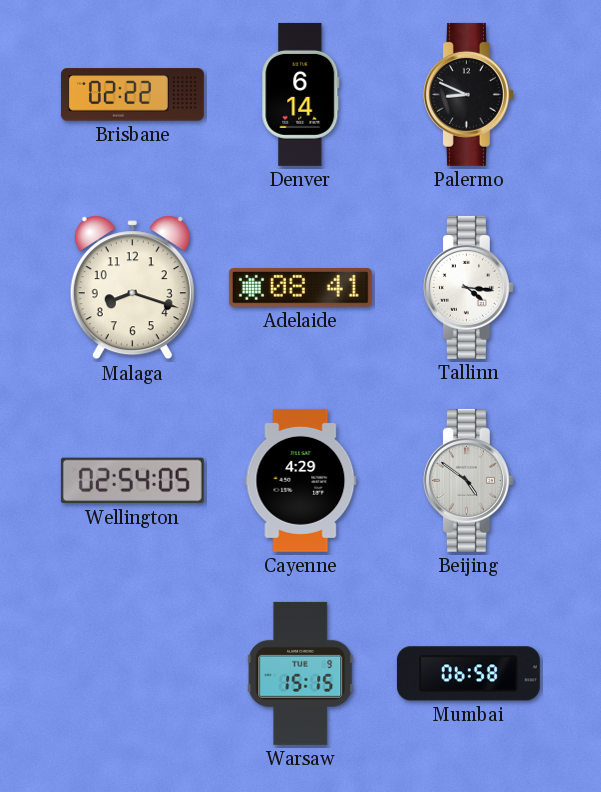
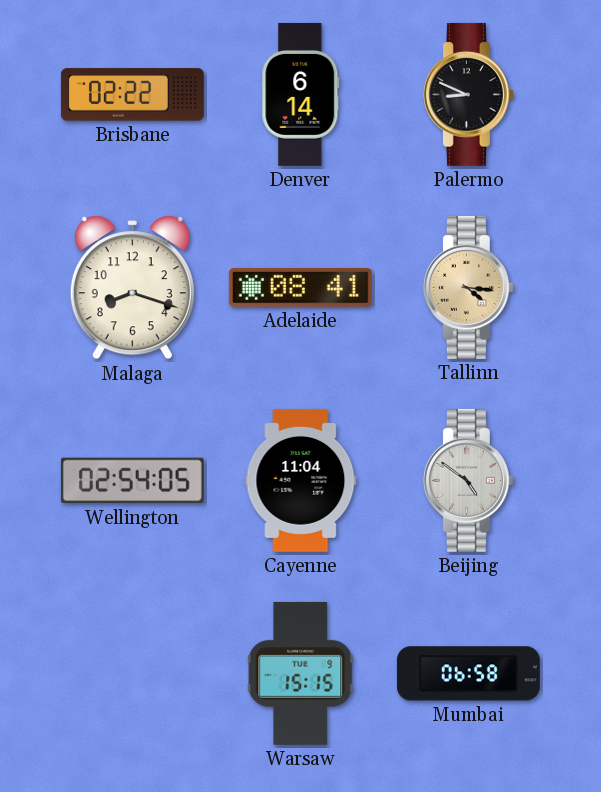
Tallinn dial: white -> champagne (468, 287)
Cayenne: 4:29 -> 11:04 (301, 480)
